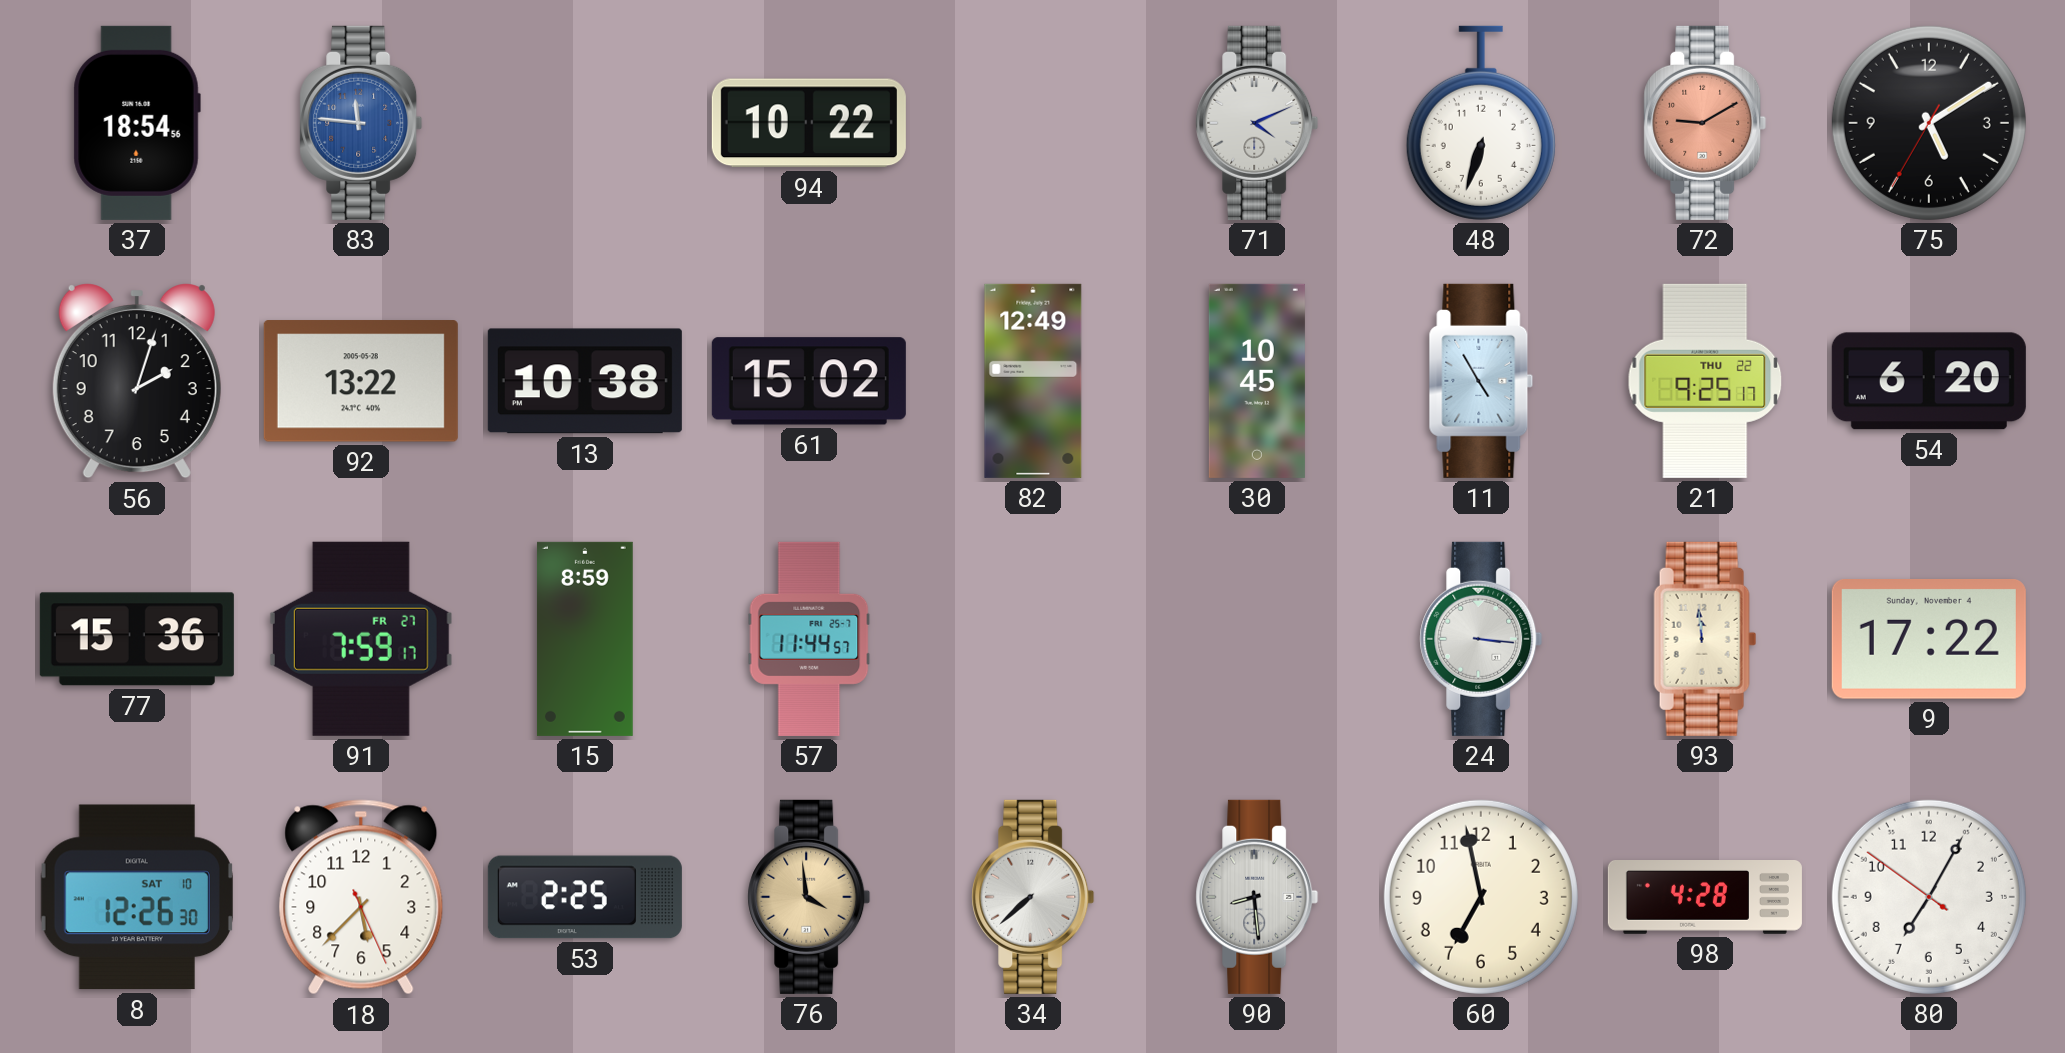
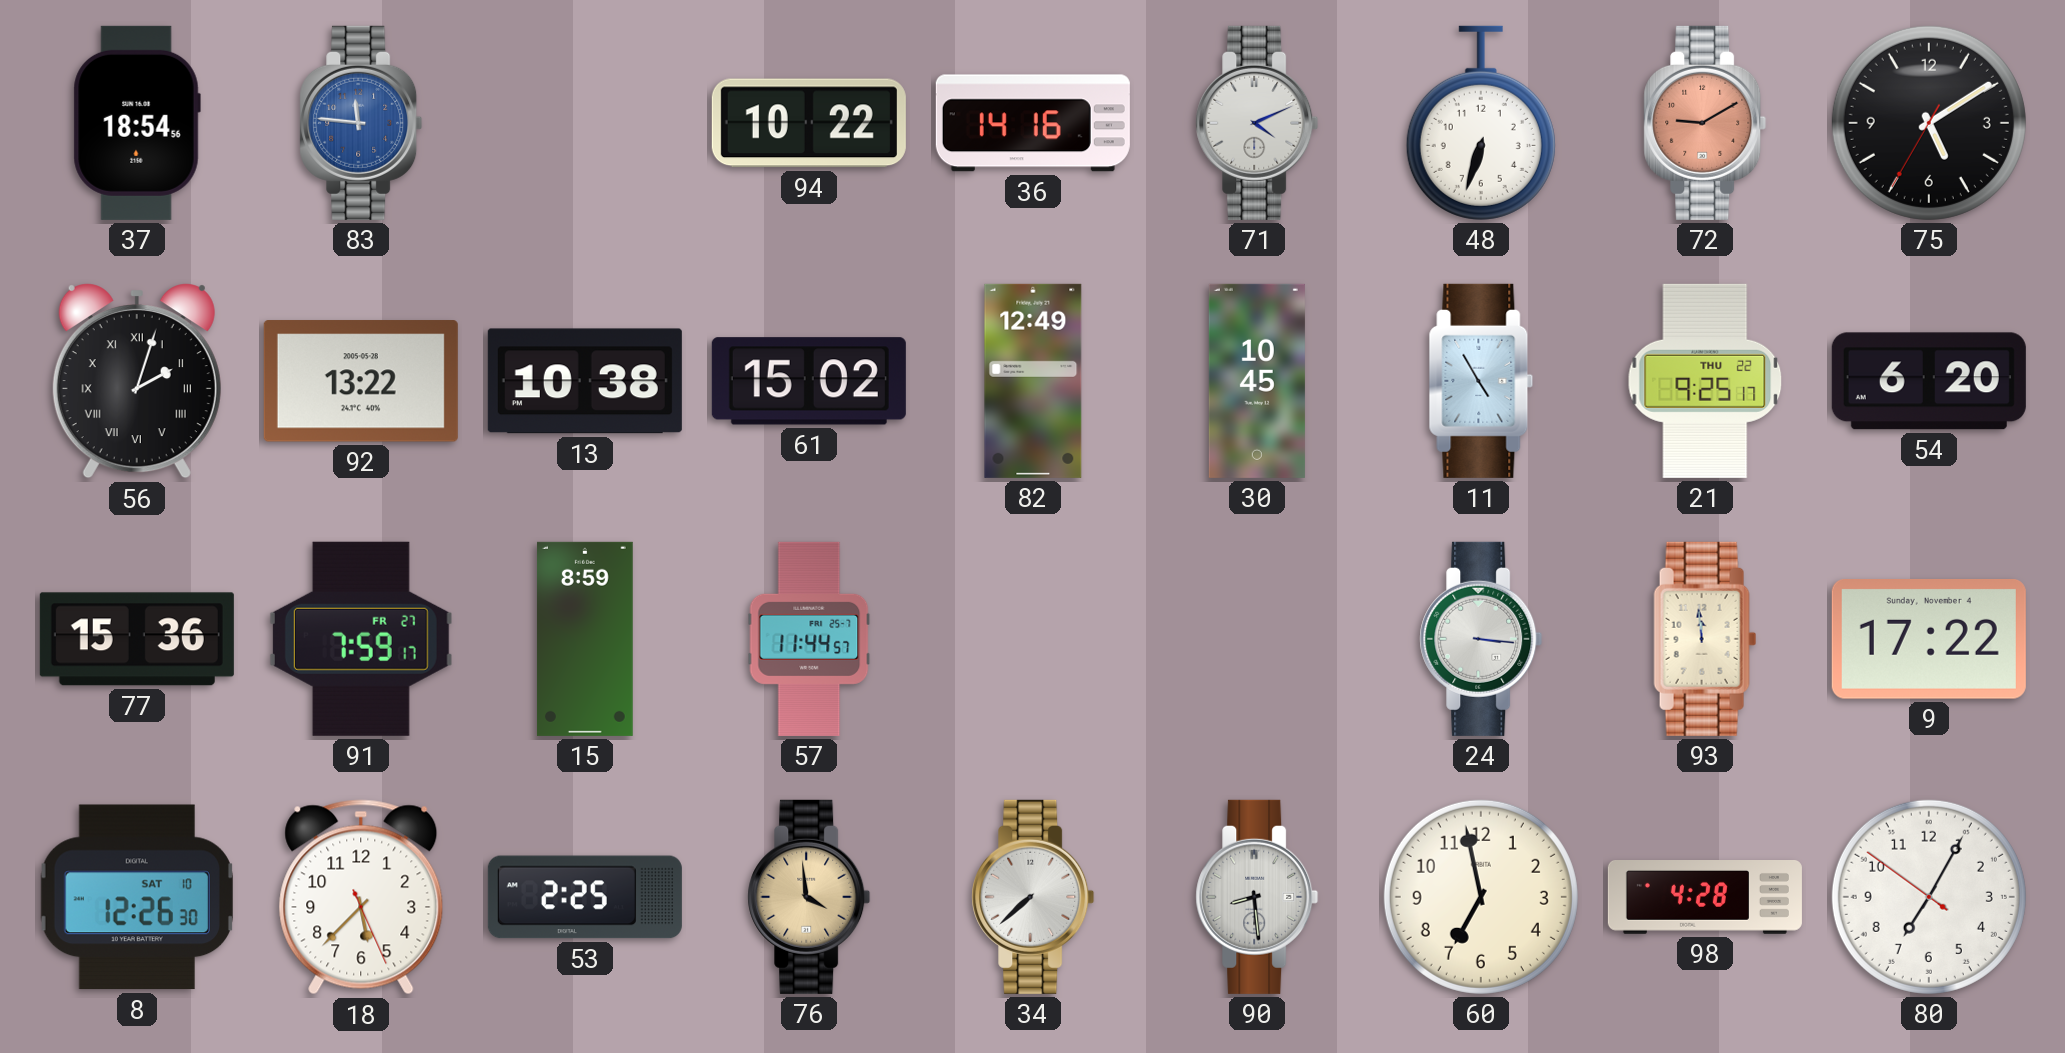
36: none -> 14:16 (1033, 123)
56 numerals: Arabic -> Roman (137, 381)
